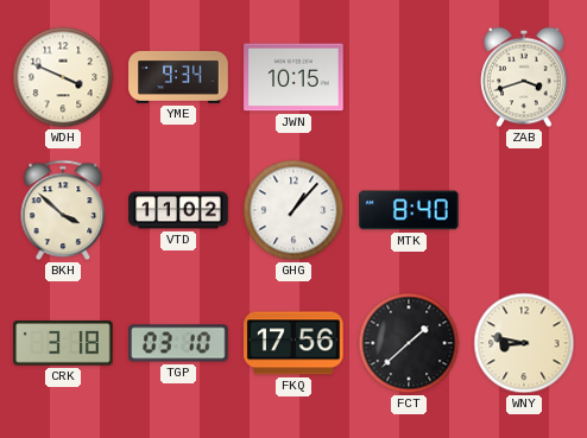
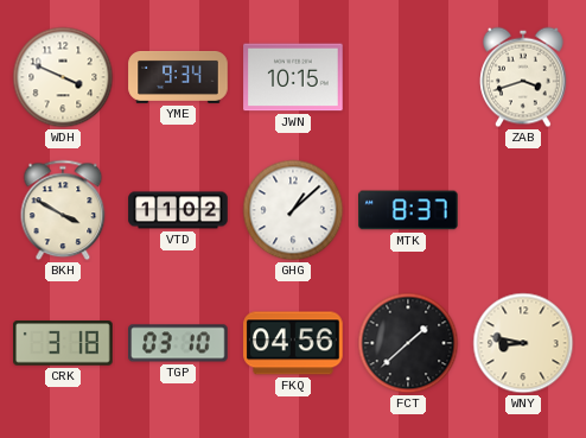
BKH: 3:52 -> 3:50 (63, 210)
GHG: 1:07 -> 1:08 (293, 210)
MTK: 8:40 -> 8:37 (408, 210)
FKQ: 17:56 -> 04:56 (293, 343)
